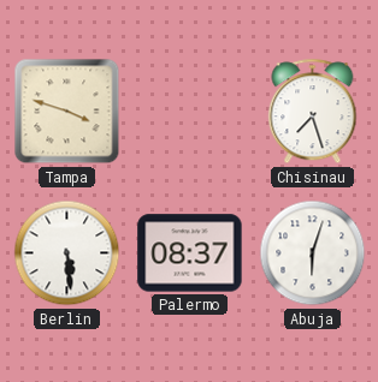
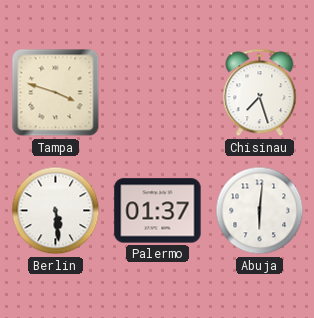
Palermo: 08:37 -> 01:37 (158, 211)
Abuja: 6:03 -> 6:01 (260, 211)
